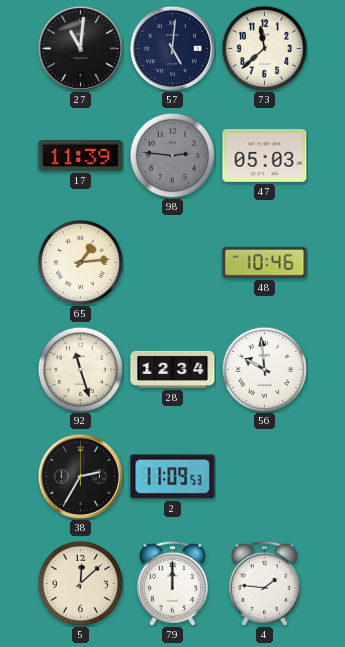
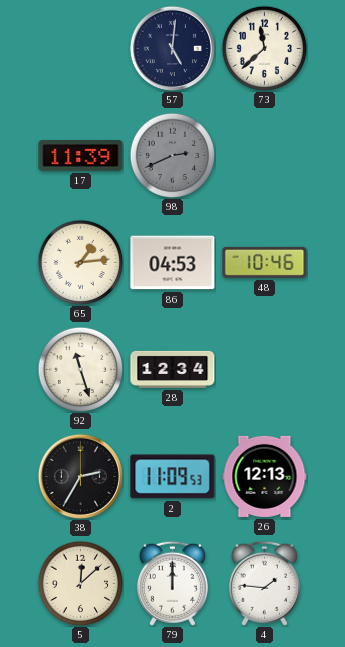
27: 11:01 -> none (80, 48)
98: 2:46 -> 2:41 (172, 155)
47: 05:03 -> none (265, 155)
86: none -> 04:53 (173, 263)
56: 9:59 -> none (264, 369)
26: none -> 12:13 (265, 476)
